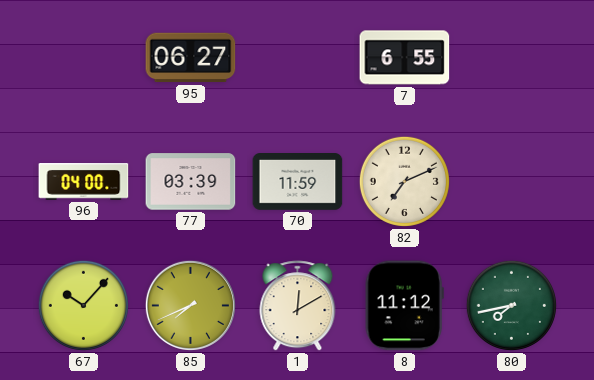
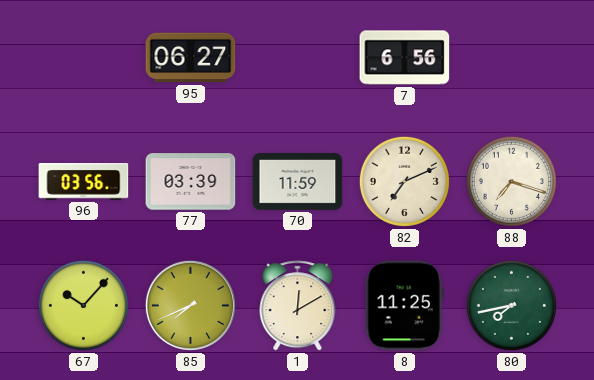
7: 6:55 -> 6:56 (405, 58)
96: 04:00 -> 03:56 (84, 182)
88: none -> 7:18 (511, 181)
8: 11:12 -> 11:25 (404, 306)
